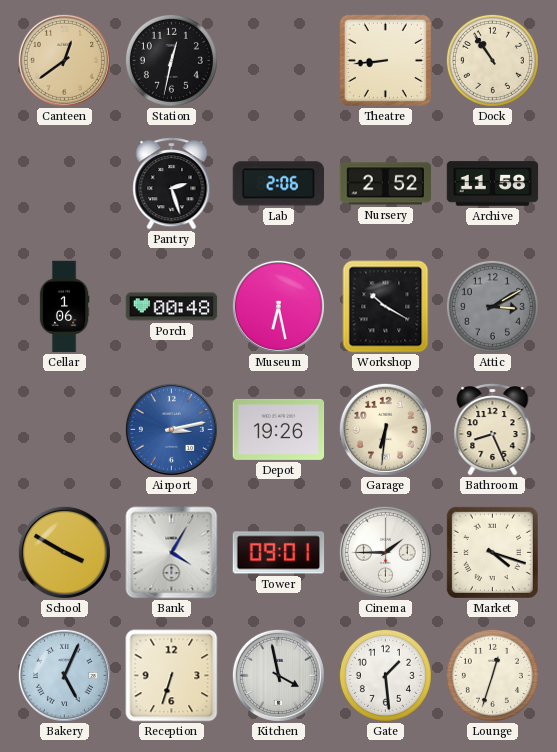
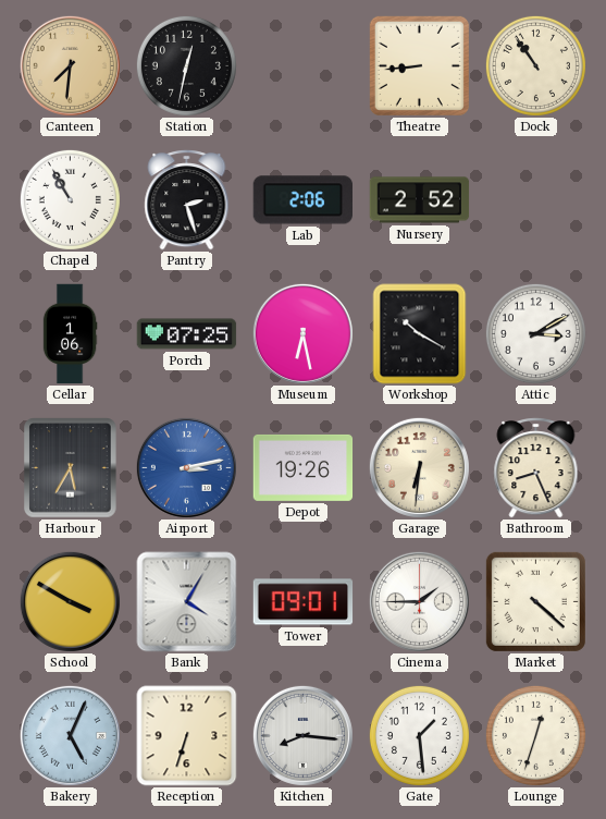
Canteen: 12:39 -> 7:31 (70, 65)
Chapel: none -> 10:55 (70, 199)
Archive: 11:58 -> none (493, 184)
Porch: 00:48 -> 07:25 (187, 334)
Attic dial: grey -> white (535, 333)
Harbour: none -> 5:35 (71, 468)
Market: 4:18 -> 4:22 (535, 601)
Kitchen: 3:58 -> 8:16 (302, 735)
